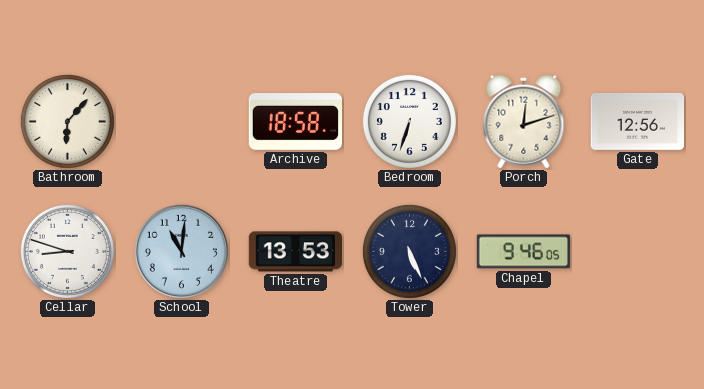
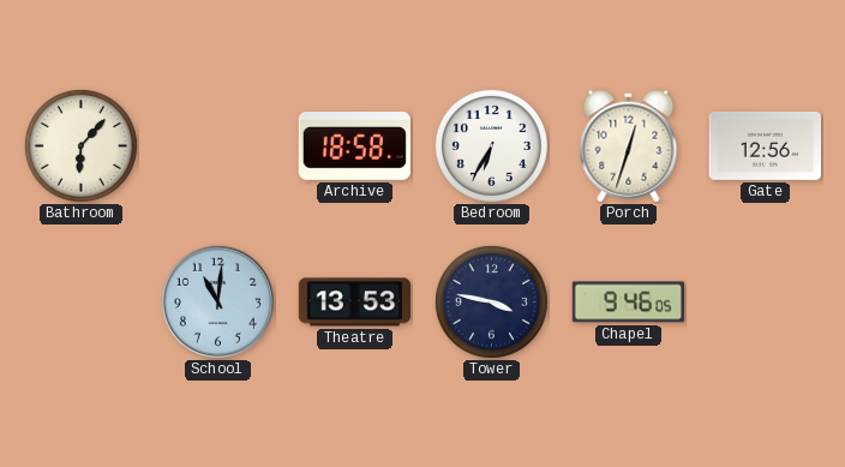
Bedroom: 6:33 -> 6:35 (491, 145)
Porch: 12:12 -> 12:33 (629, 146)
Cellar: 8:48 -> none (67, 251)
Tower: 5:26 -> 3:47 (491, 301)
